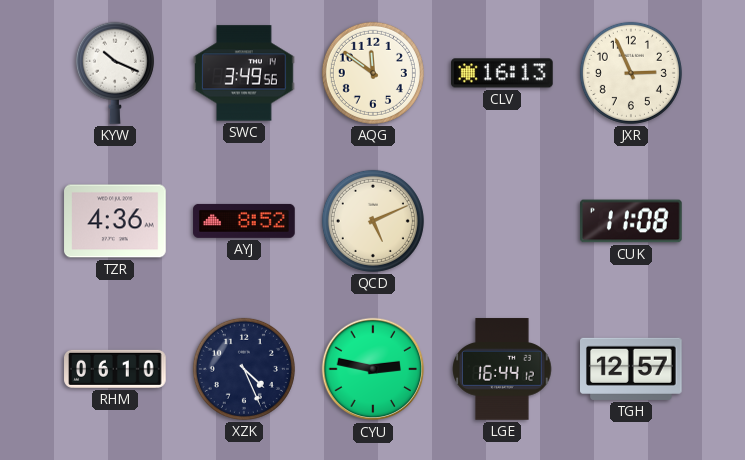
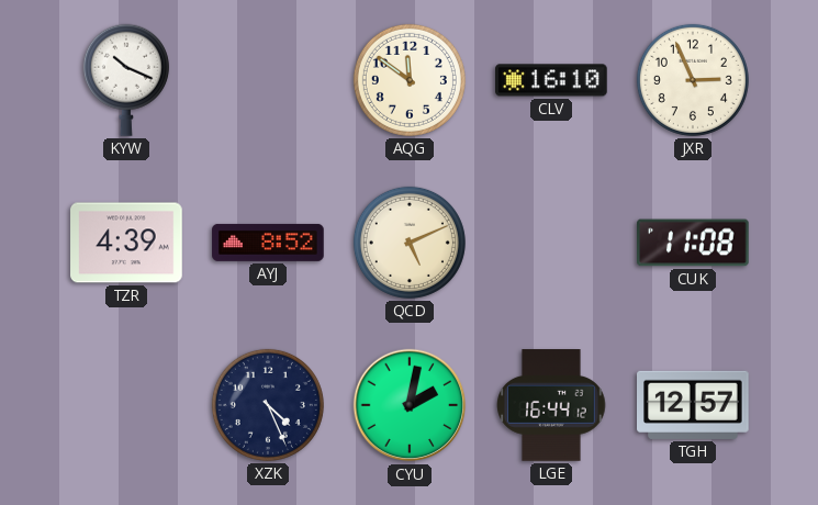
SWC: 3:49 -> none (244, 73)
CLV: 16:13 -> 16:10 (551, 80)
TZR: 4:36 -> 4:39 (126, 243)
RHM: 06:10 -> none (115, 369)
CYU: 2:47 -> 2:02 (410, 405)
